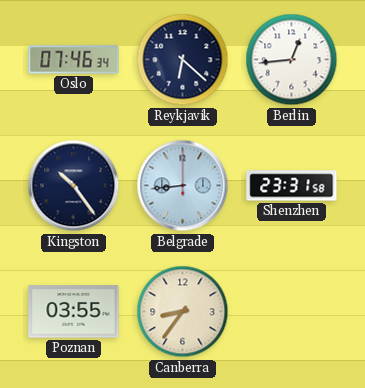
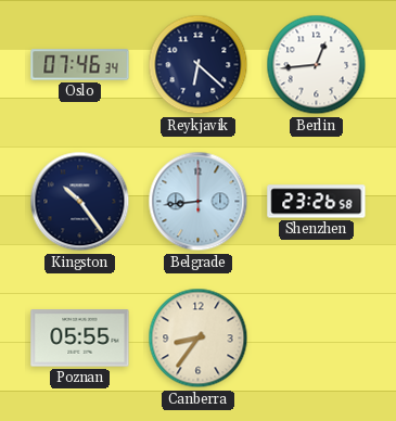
Shenzhen: 23:31 -> 23:26 (317, 202)
Poznan: 03:55 -> 05:55 (80, 339)
